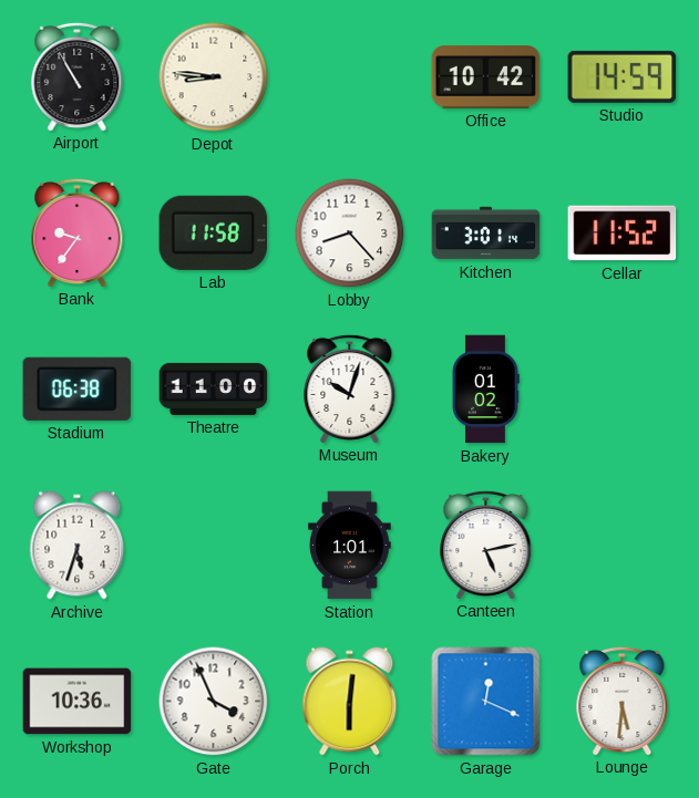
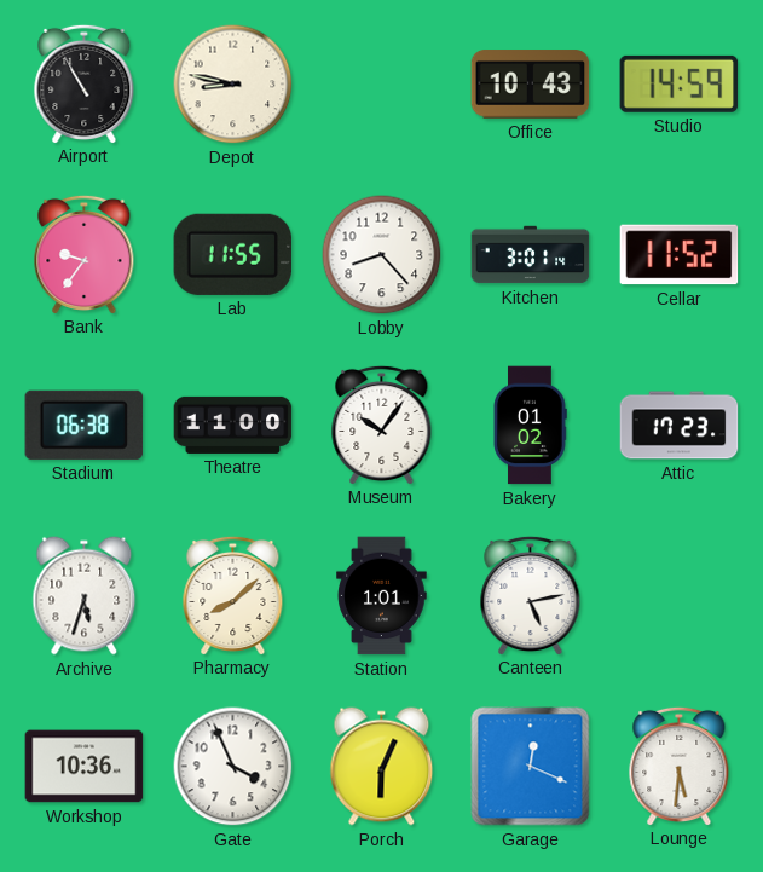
Depot: 8:46 -> 8:47 (233, 85)
Office: 10:42 -> 10:43 (531, 85)
Lab: 11:58 -> 11:55 (233, 254)
Museum: 10:03 -> 10:06 (382, 425)
Attic: none -> 17:23 (680, 426)
Pharmacy: none -> 8:08 (233, 595)
Porch: 6:01 -> 6:04 (382, 767)
